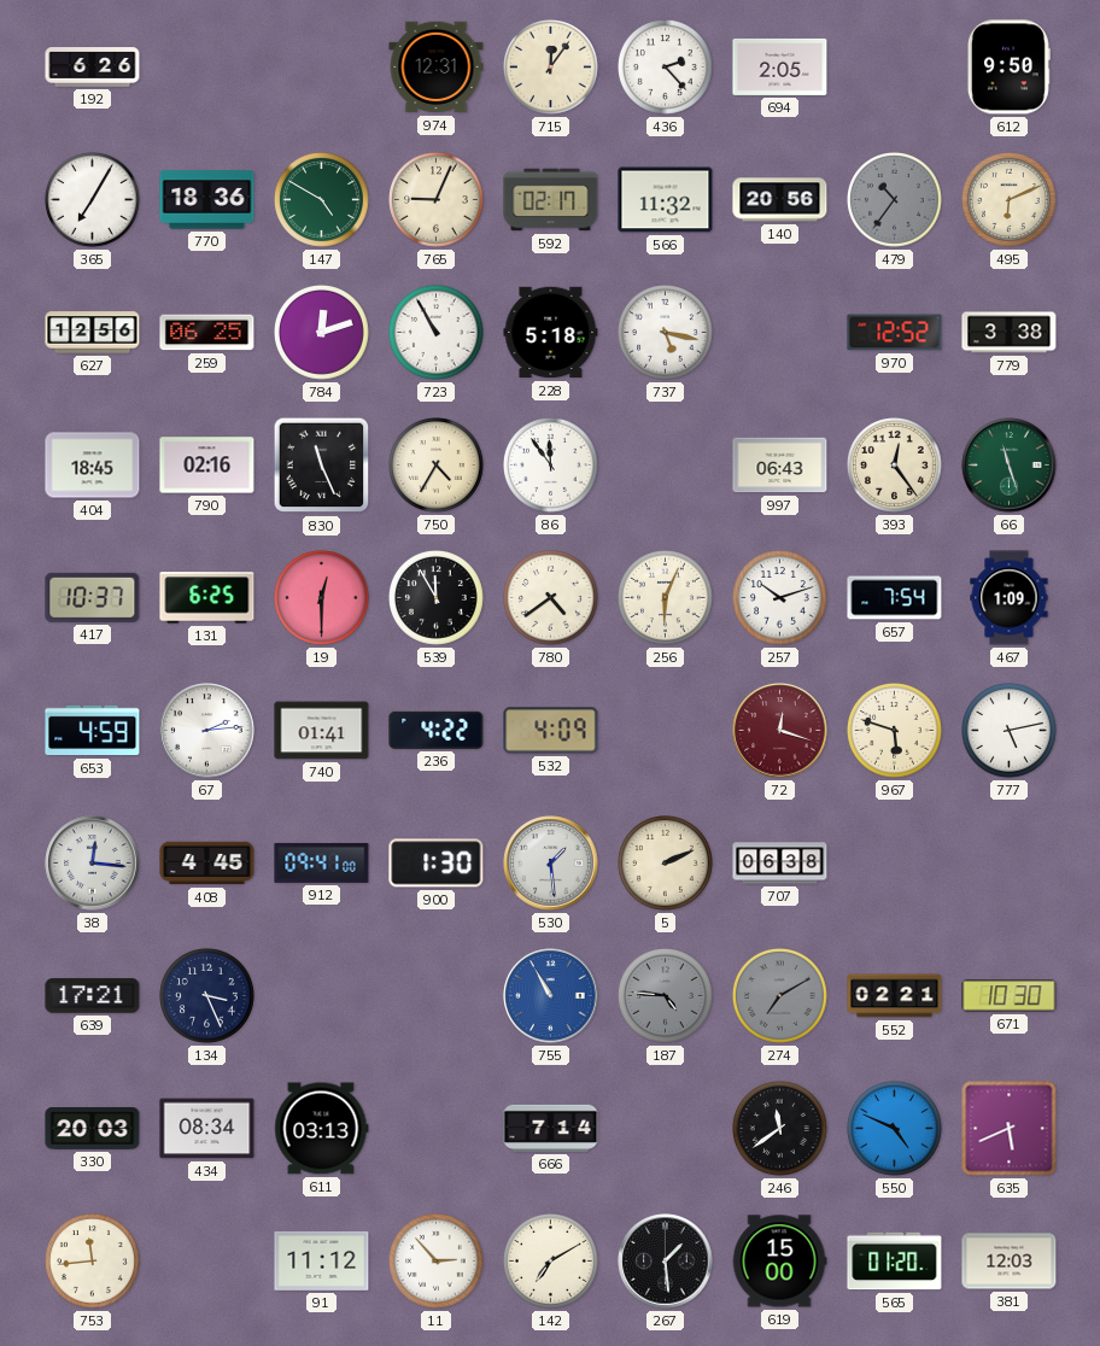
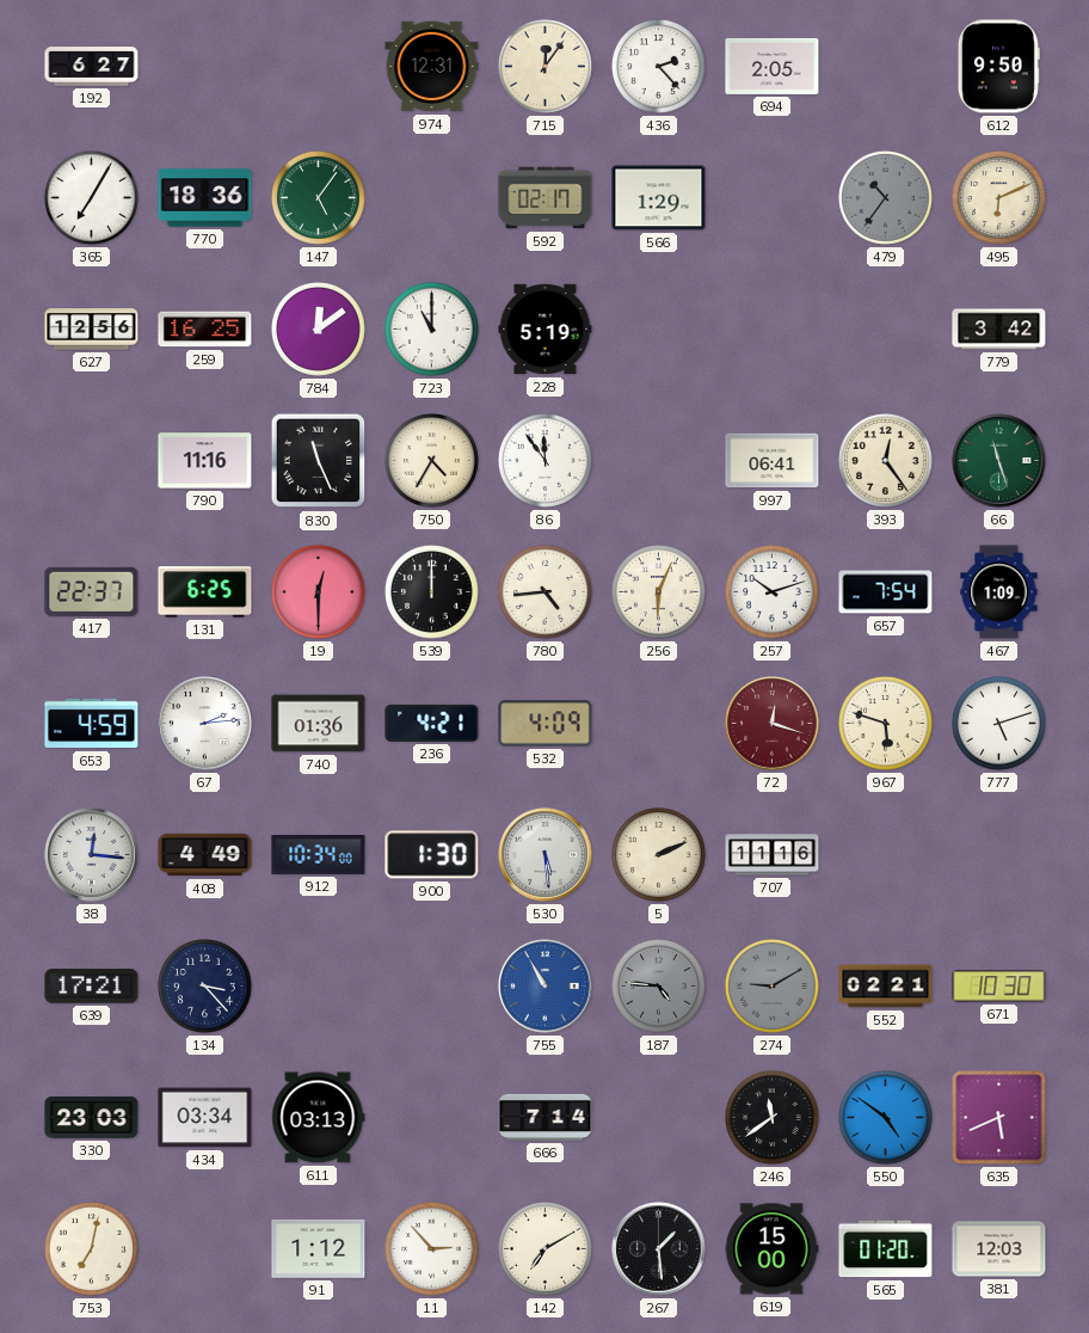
192: 6:26 -> 6:27 (92, 67)
147: 4:50 -> 5:06 (319, 198)
765: 9:04 -> none (437, 200)
566: 11:32 -> 1:29 (659, 198)
140: 20:56 -> none (780, 200)
259: 06:25 -> 16:25 (205, 330)
784: 12:12 -> 12:09 (319, 330)
723: 10:55 -> 11:00 (432, 330)
228: 5:18 -> 5:19 (546, 330)
737: 5:17 -> none (666, 333)
970: 12:52 -> none (895, 333)
779: 3:38 -> 3:42 (999, 330)
404: 18:45 -> none (93, 466)
790: 02:16 -> 11:16 (205, 461)
997: 06:43 -> 06:41 (773, 461)
417: 10:37 -> 22:37 (92, 591)
539: 11:55 -> 12:00 (432, 592)
780: 4:39 -> 4:44 (546, 592)
740: 01:41 -> 01:36 (319, 724)
236: 4:22 -> 4:21 (432, 723)
777: 5:13 -> 5:12 (999, 724)
408: 4:45 -> 4:49 (205, 855)
912: 09:41 -> 10:34 (319, 854)
530: 1:29 -> 5:29 (546, 855)
707: 06:38 -> 11:16 (773, 855)
134: 3:26 -> 3:23 (205, 987)
274: 7:10 -> 9:10 (773, 987)
330: 20:03 -> 23:03 (92, 1118)
434: 08:34 -> 03:34 (205, 1118)
550: 4:49 -> 4:51 (886, 1118)
753: 11:44 -> 7:02 (92, 1249)
91: 11:12 -> 1:12 (319, 1248)
